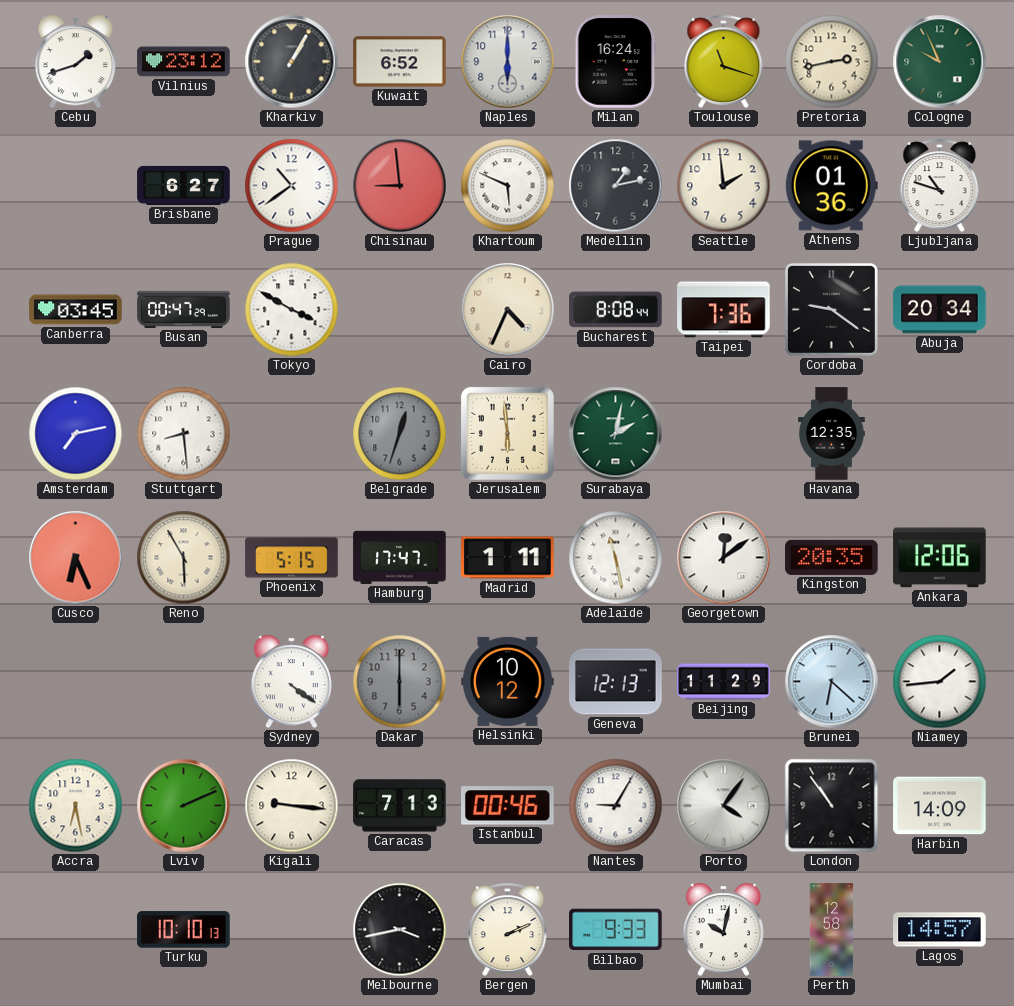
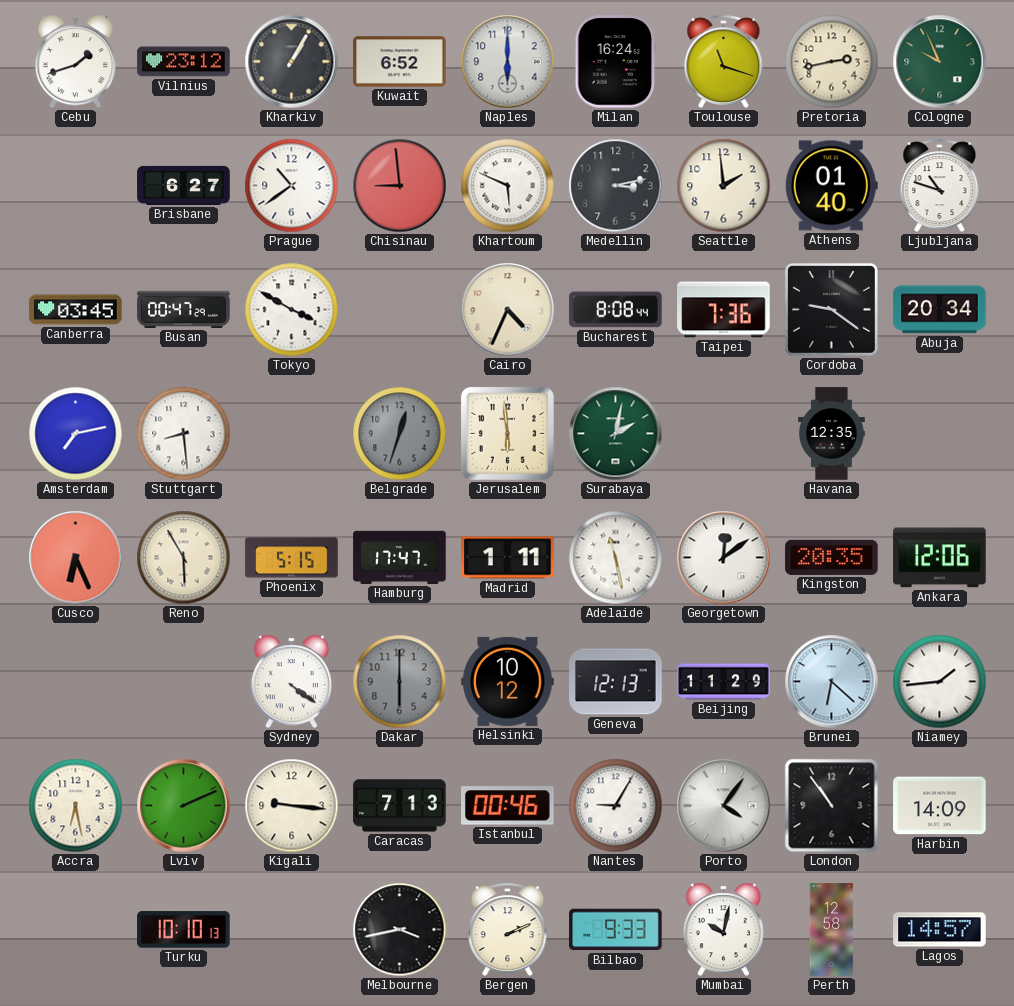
Medellin: 1:13 -> 3:13 (616, 186)
Athens: 01:36 -> 01:40 (831, 186)
